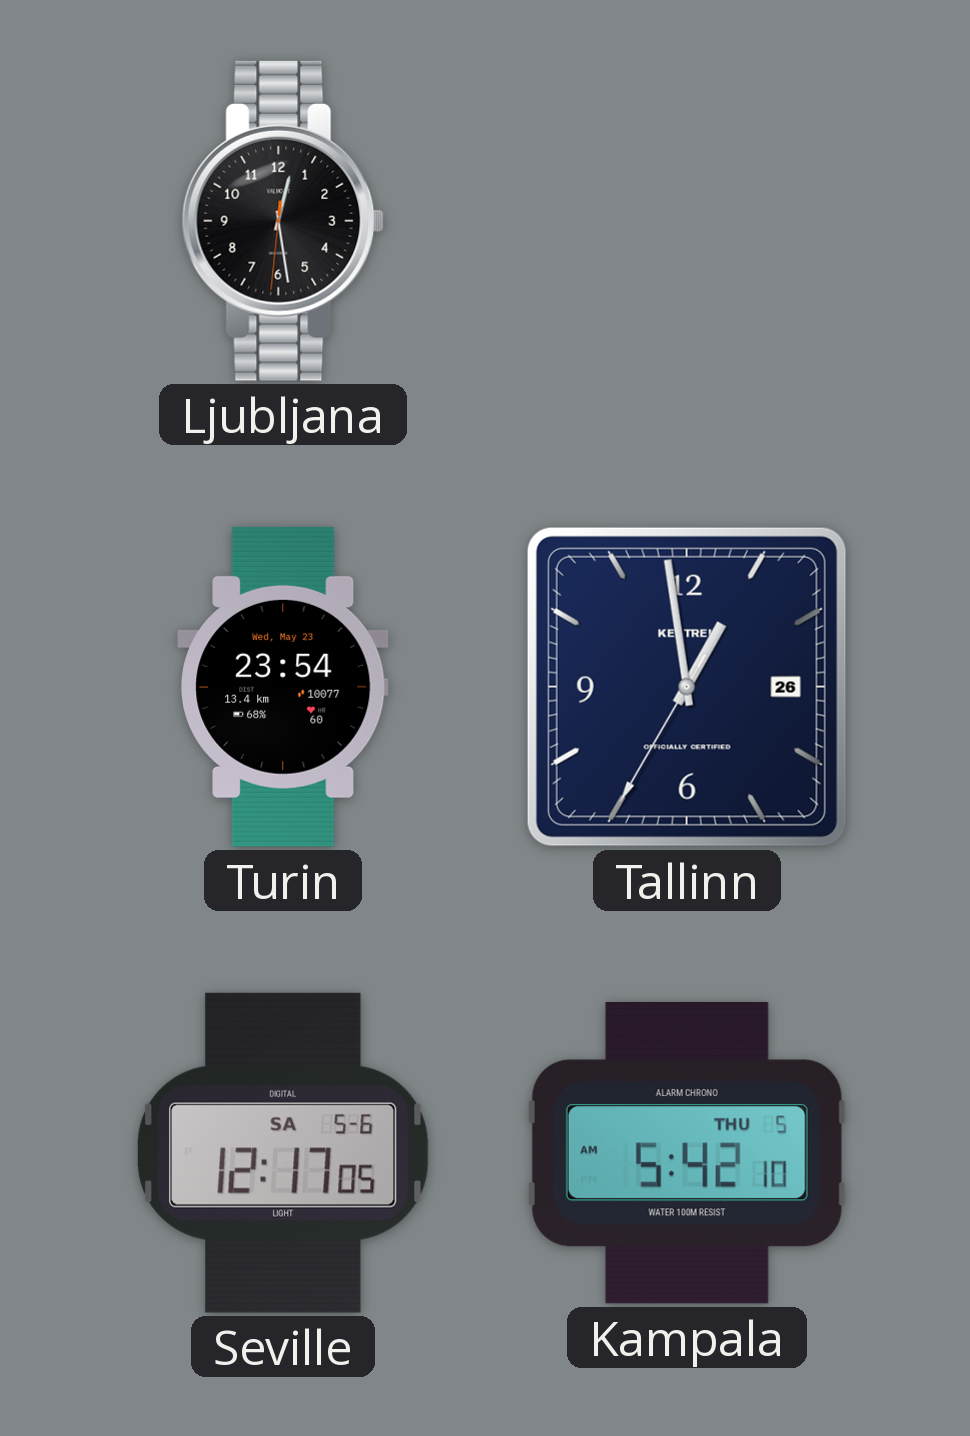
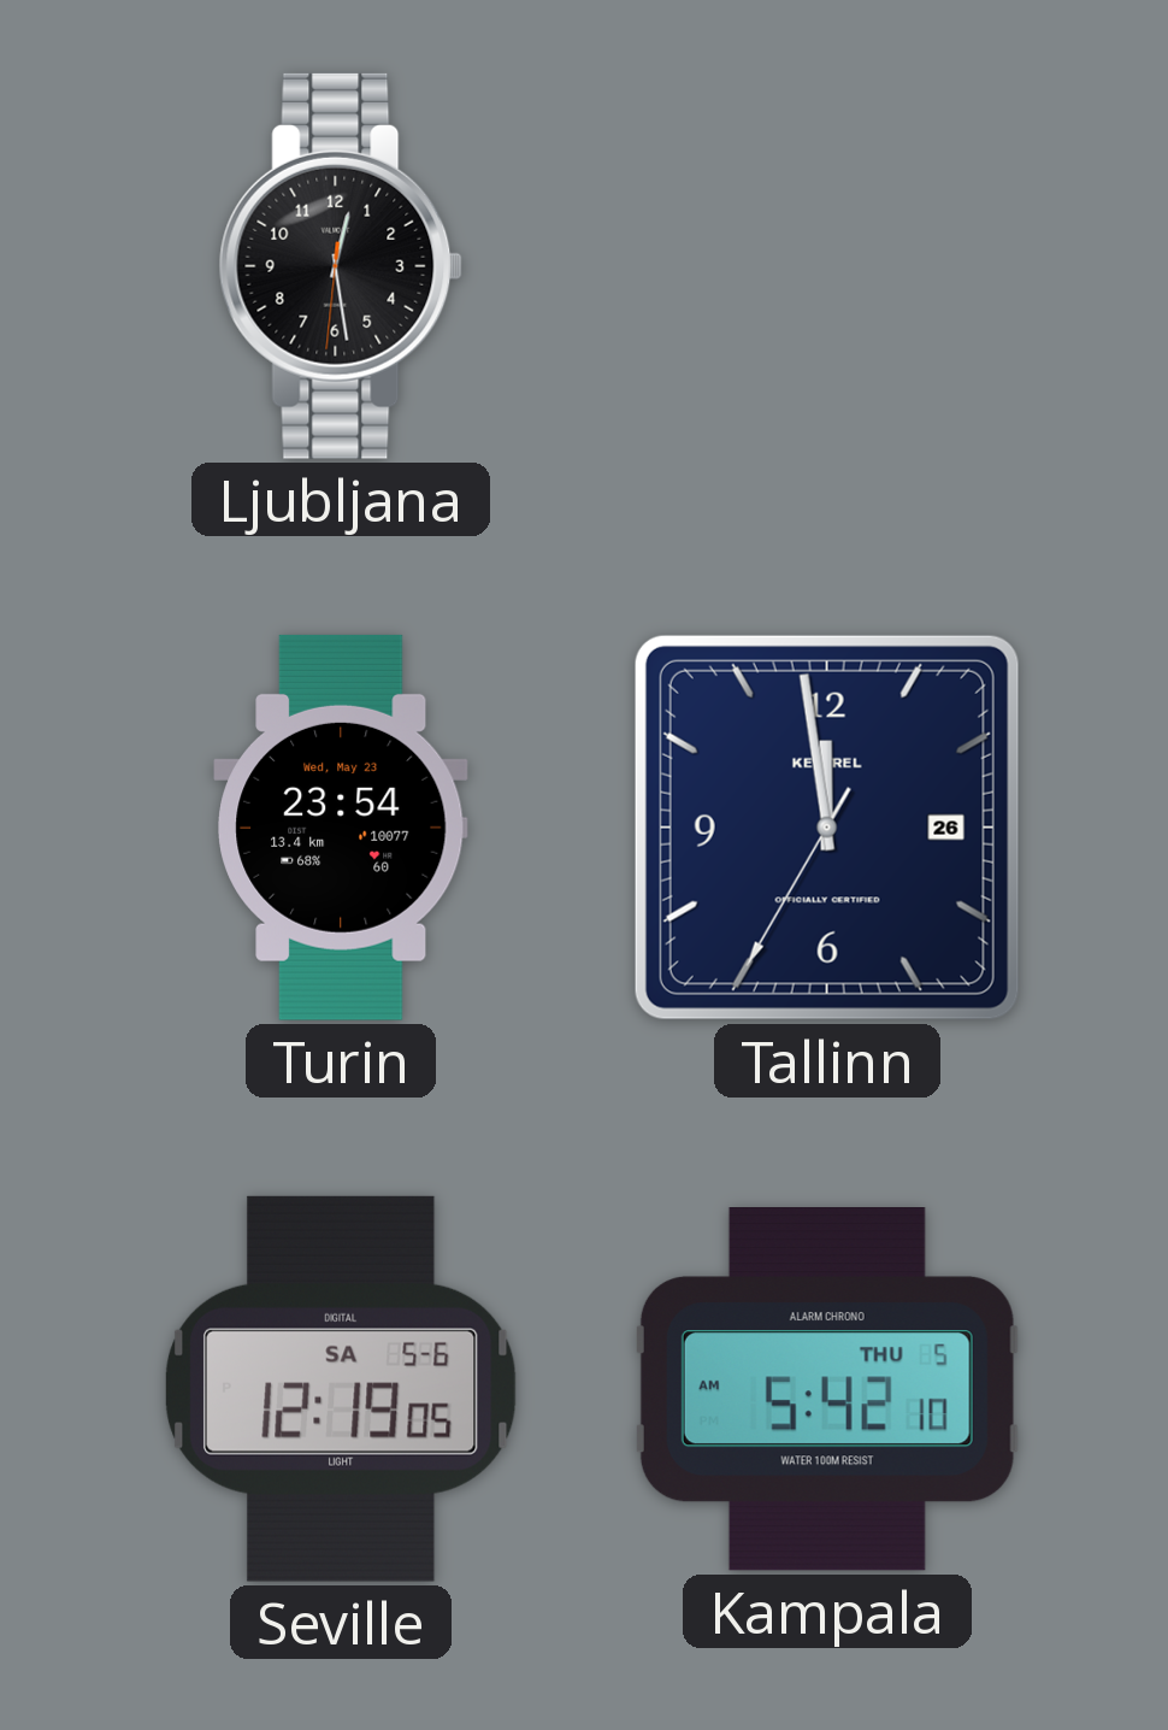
Tallinn: 12:58 -> 11:58 (827, 828)
Seville: 12:17 -> 12:19 (341, 1389)
